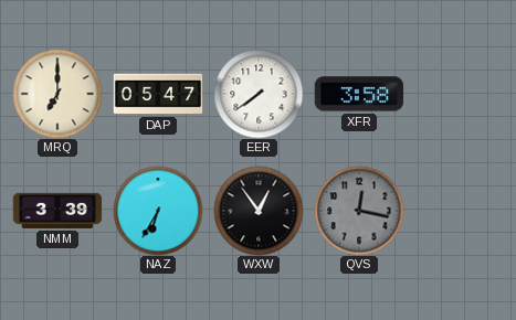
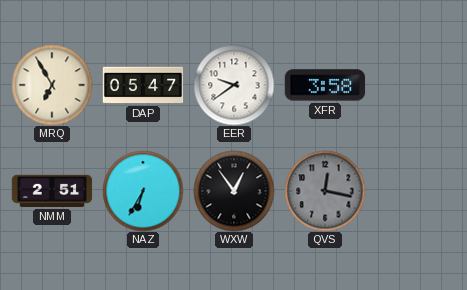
MRQ: 7:00 -> 6:55 (52, 85)
EER: 7:39 -> 9:39 (234, 85)
NMM: 3:39 -> 2:51 (52, 191)
